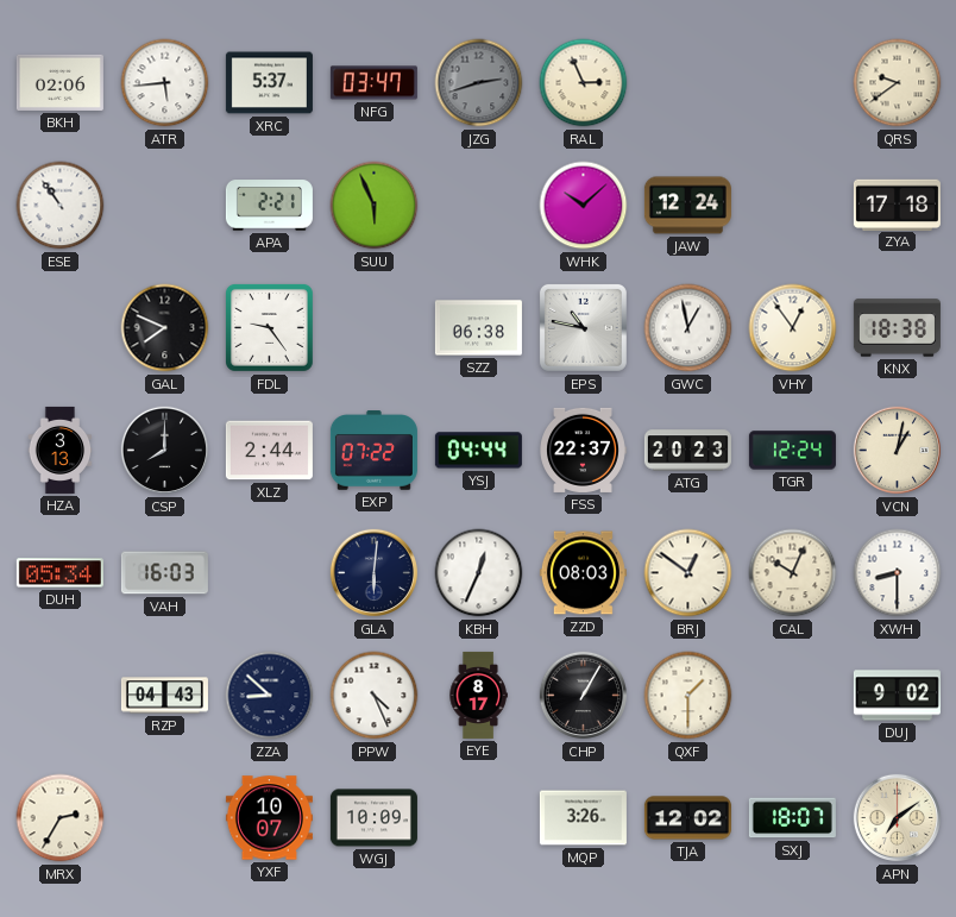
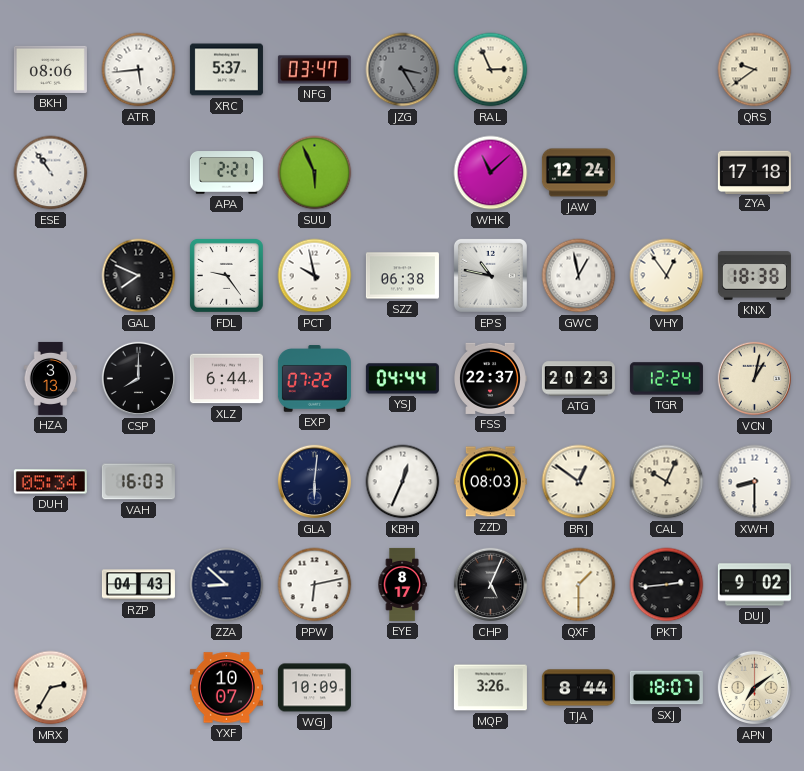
BKH: 02:06 -> 08:06 (50, 69)
JZG: 2:42 -> 3:25 (403, 70)
WHK: 10:08 -> 11:08 (491, 173)
PCT: none -> 9:58 (315, 276)
XLZ: 2:44 -> 6:44 (226, 379)
PPW: 4:26 -> 6:13 (315, 585)
CHP: 1:05 -> 5:04 (491, 585)
PKT: none -> 2:44 (667, 585)
TJA: 12:02 -> 8:44 (578, 688)
